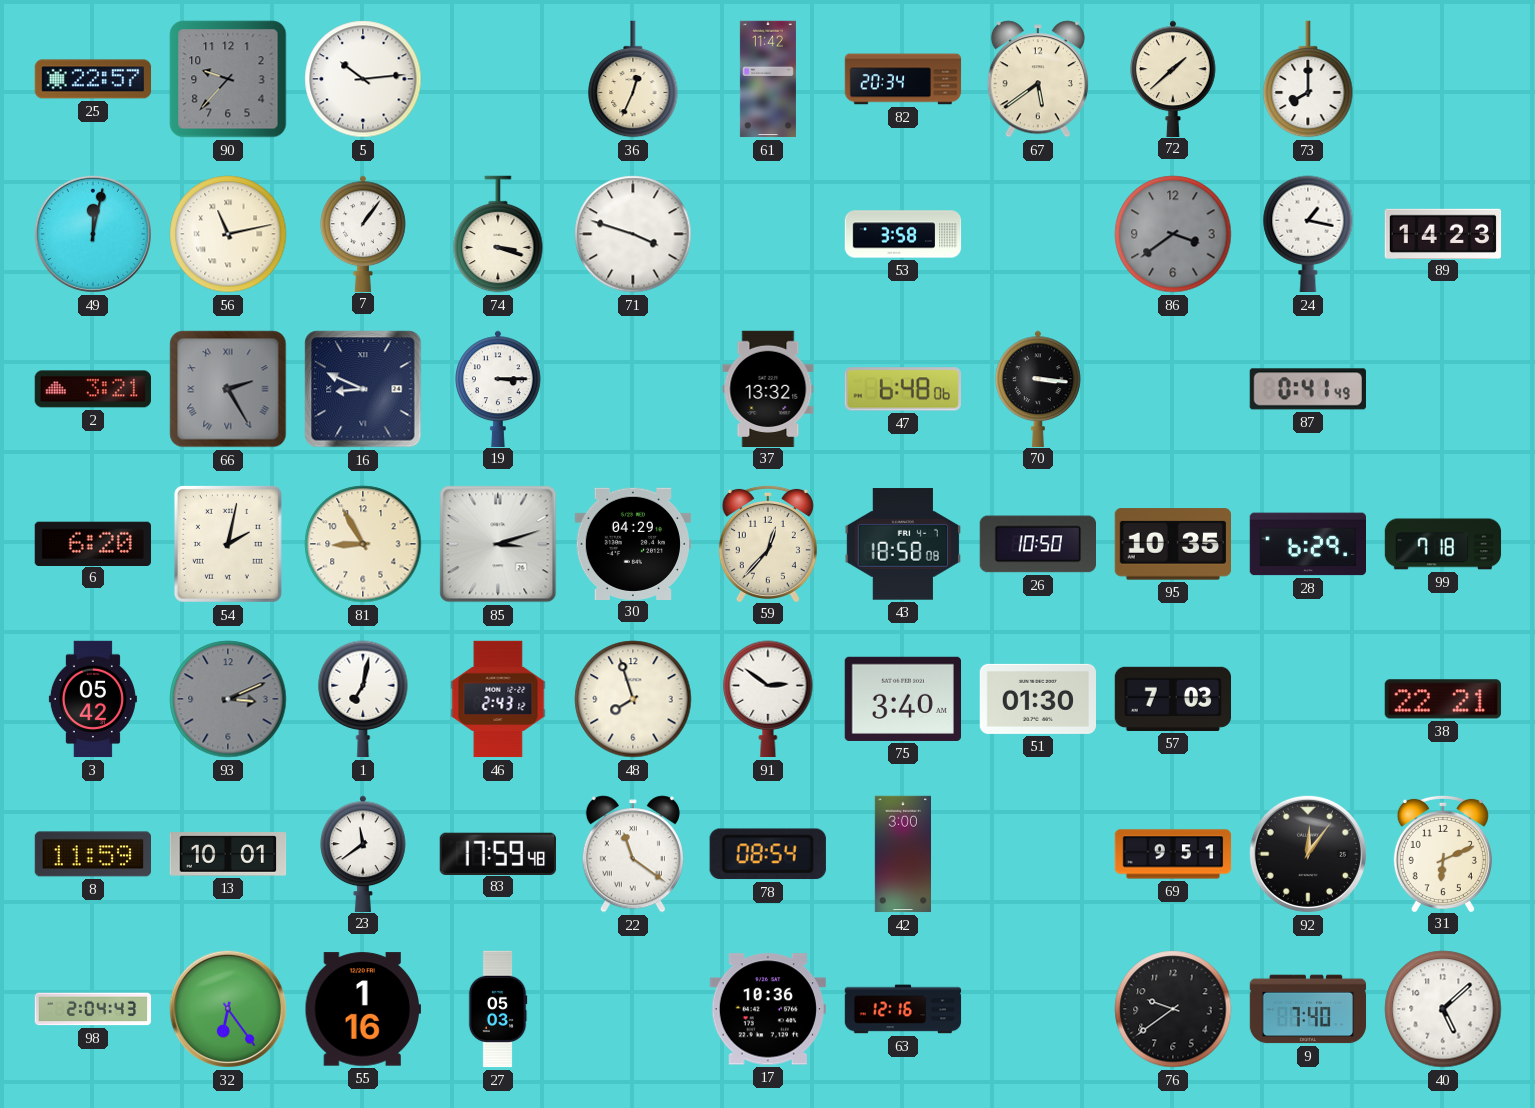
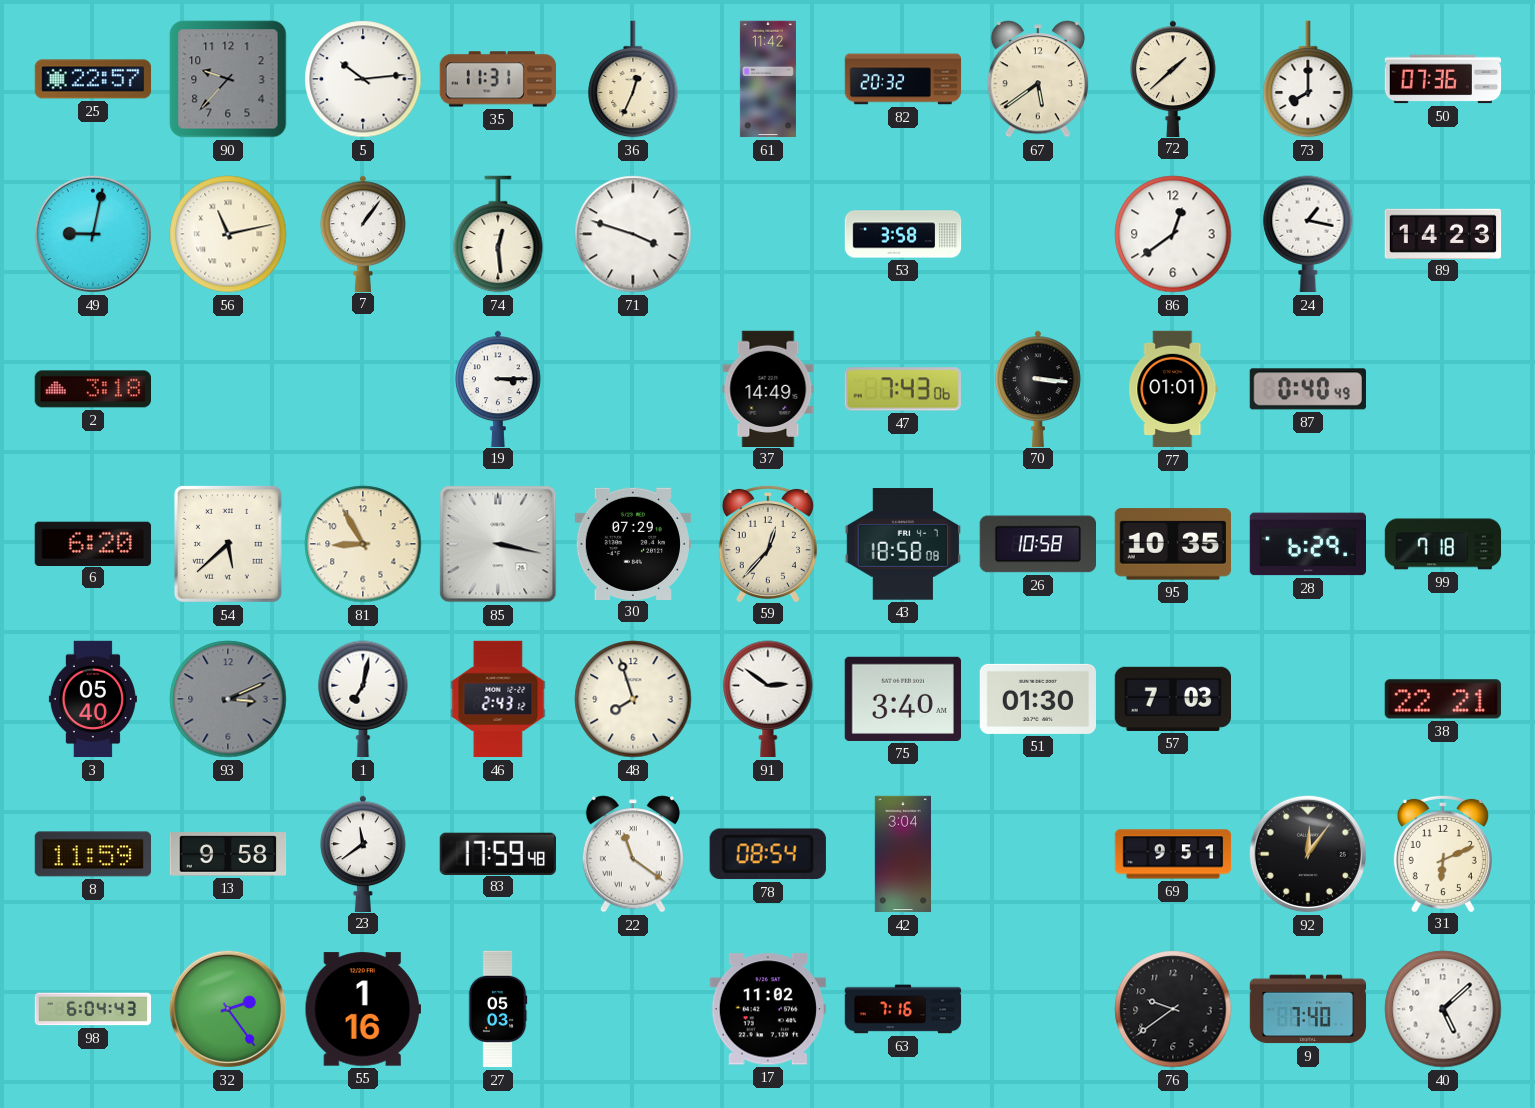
35: none -> 11:31 (497, 79)
82: 20:34 -> 20:32 (903, 79)
50: none -> 07:36 (1443, 79)
49: 12:02 -> 9:02 (93, 234)
74: 3:18 -> 12:29 (498, 234)
86: 3:39 -> 12:39 (1173, 234)
86 dial: grey -> white (1173, 234)
2: 3:21 -> 3:18 (92, 389)
66: 2:25 -> none (228, 389)
16: 8:49 -> none (363, 389)
37: 13:32 -> 14:49 (768, 388)
47: 6:48 -> 7:43 (903, 389)
77: none -> 01:01 (1173, 389)
87: 0:41 -> 0:40 (1308, 389)
54: 2:02 -> 5:38 (228, 544)
85: 3:12 -> 3:17 (498, 544)
30: 04:29 -> 07:29 (632, 543)
26: 10:50 -> 10:58 (1037, 544)
3: 05:42 -> 05:40 (93, 699)
13: 10:01 -> 9:58 (228, 854)
42: 3:00 -> 3:04 (902, 854)
98: 2:04 -> 6:04 (93, 1009)
32: 6:24 -> 2:24 (228, 1009)
17: 10:36 -> 11:02 (768, 1009)
63: 12:16 -> 7:16 (903, 1009)
